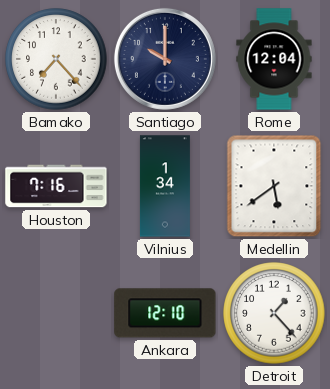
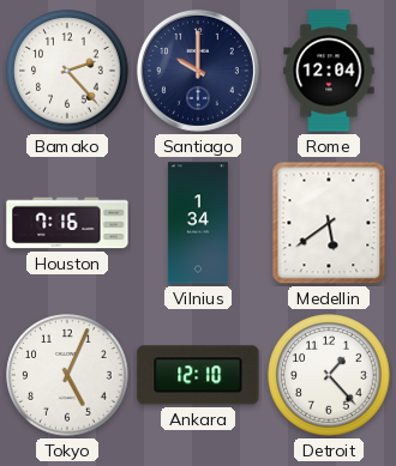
Bamako: 7:23 -> 2:23 (67, 71)
Tokyo: none -> 5:04 (67, 375)
